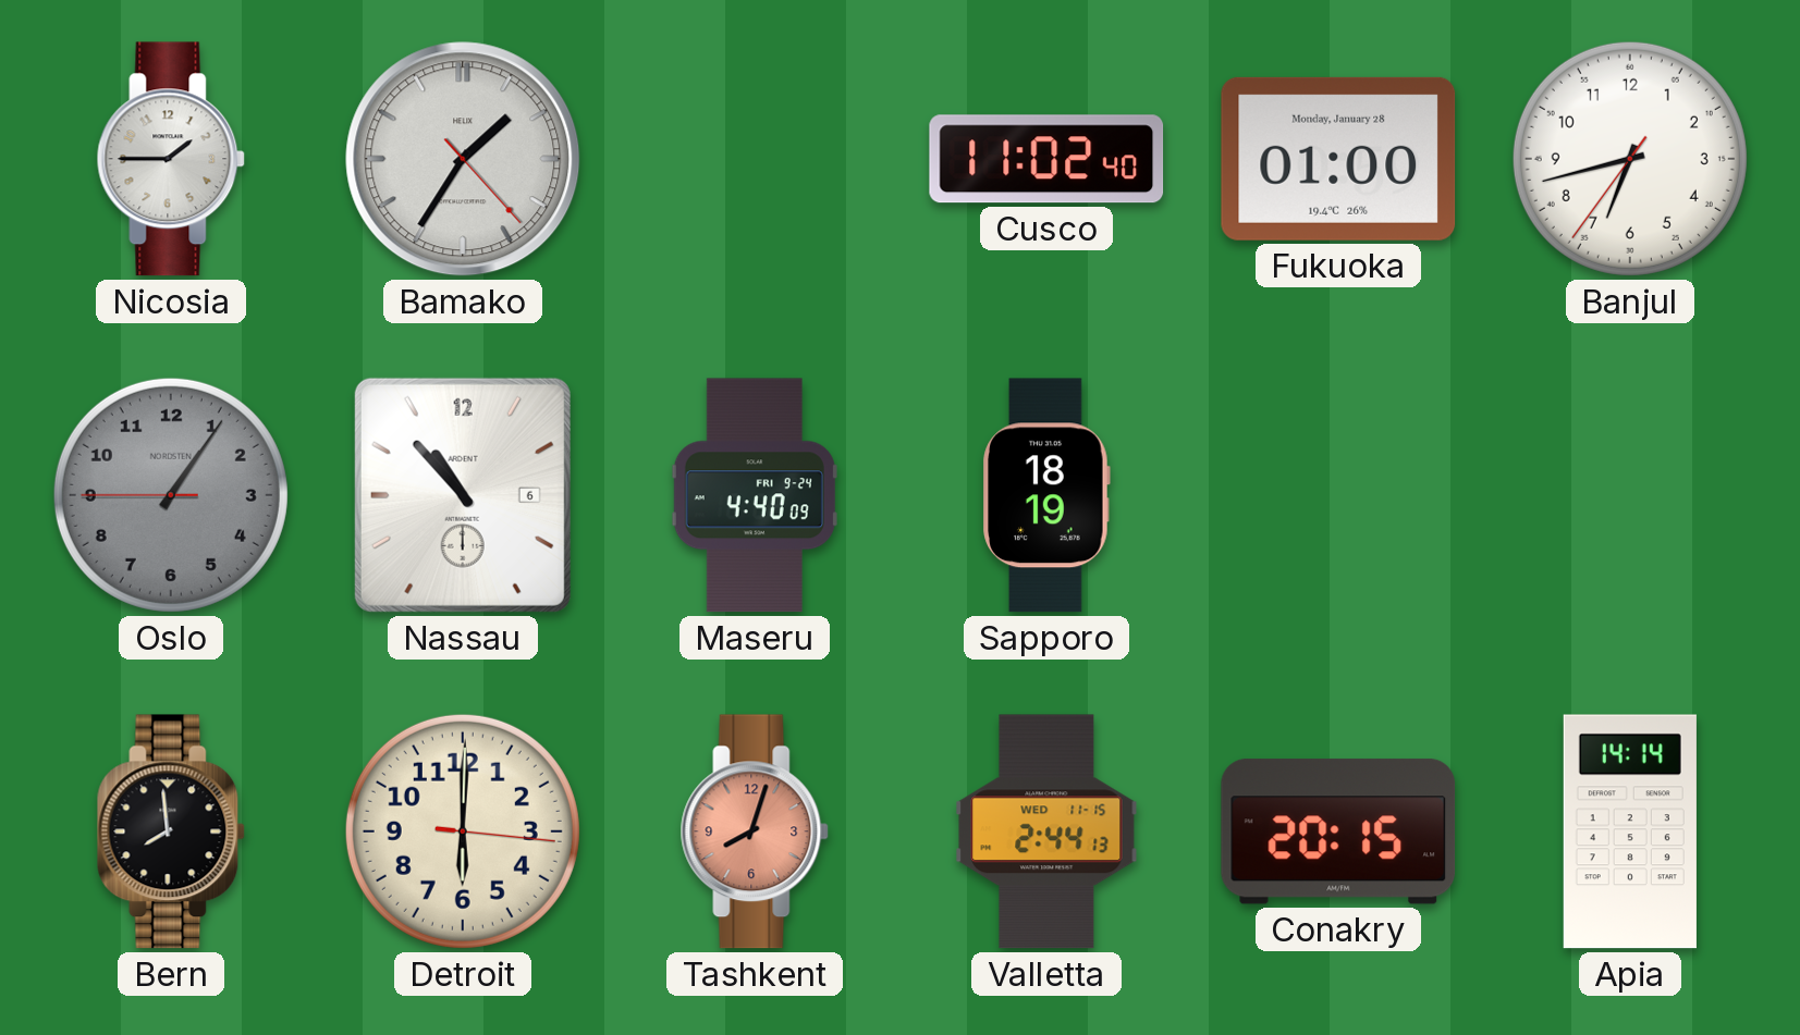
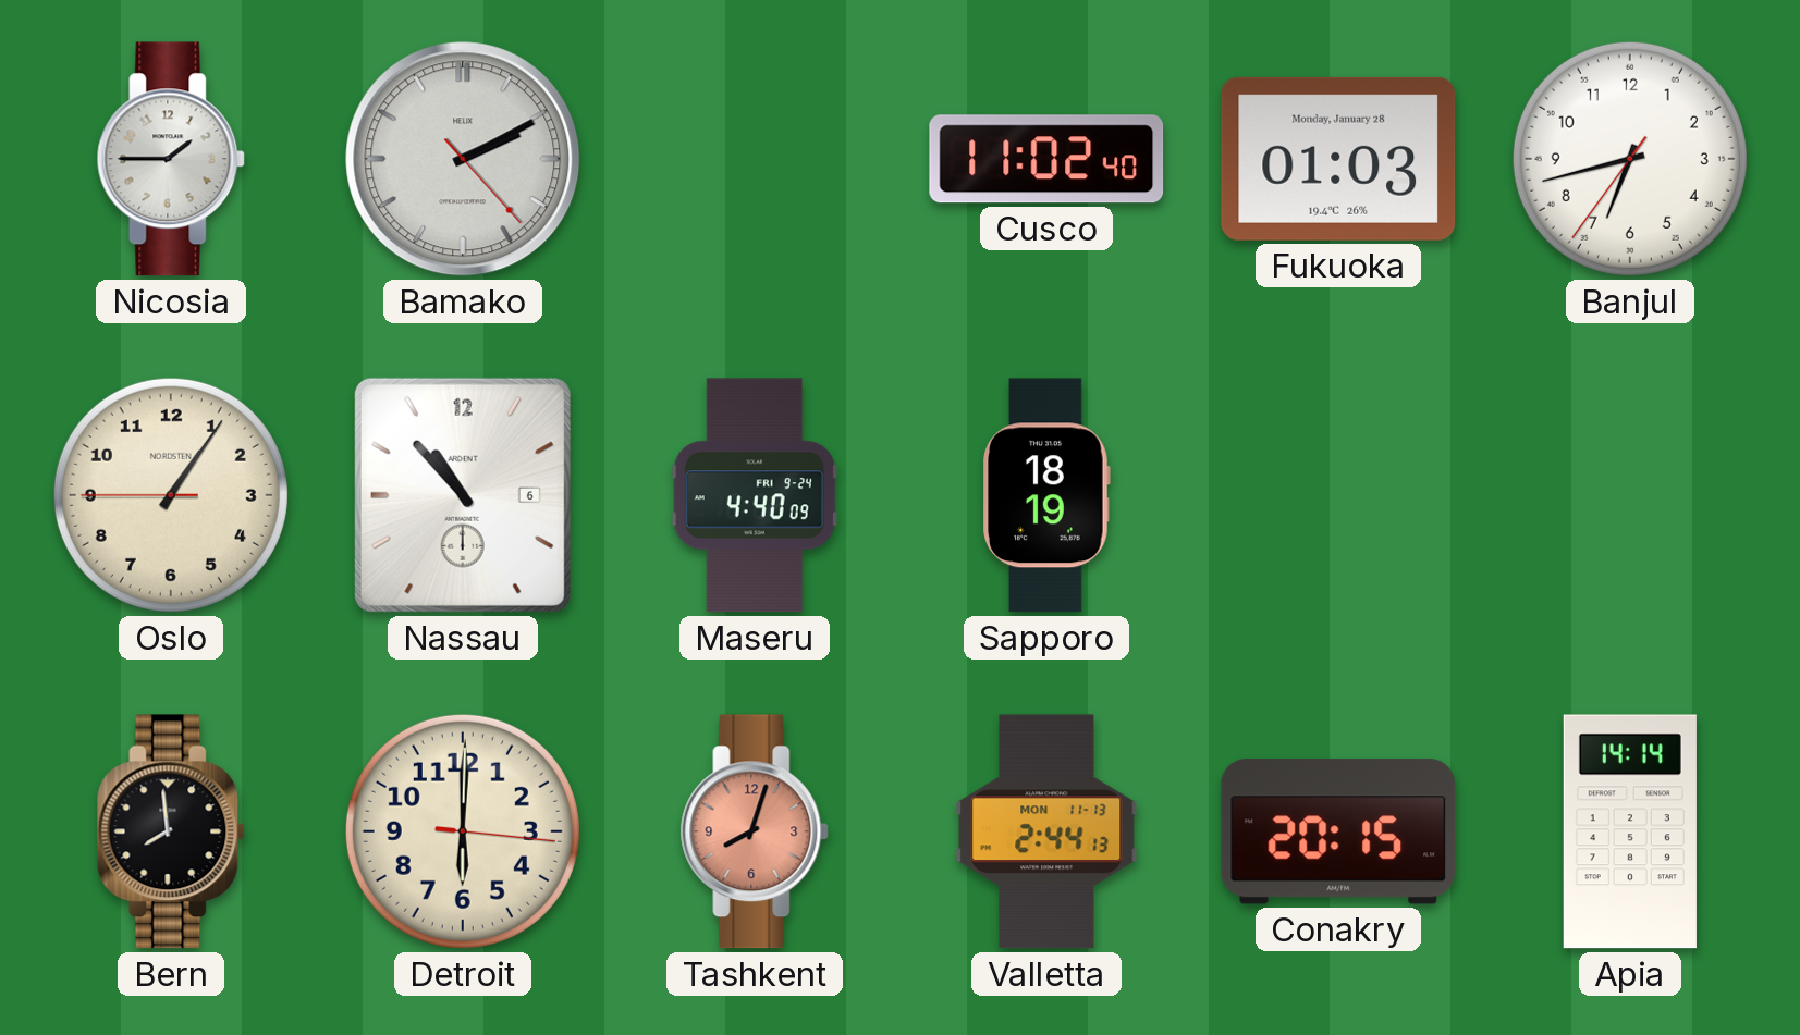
Bamako: 1:35 -> 2:10 (463, 159)
Fukuoka: 01:00 -> 01:03 (1338, 159)
Oslo dial: grey -> cream (171, 495)
Valletta date: WED 11-15 -> MON 11-13 (1046, 831)
